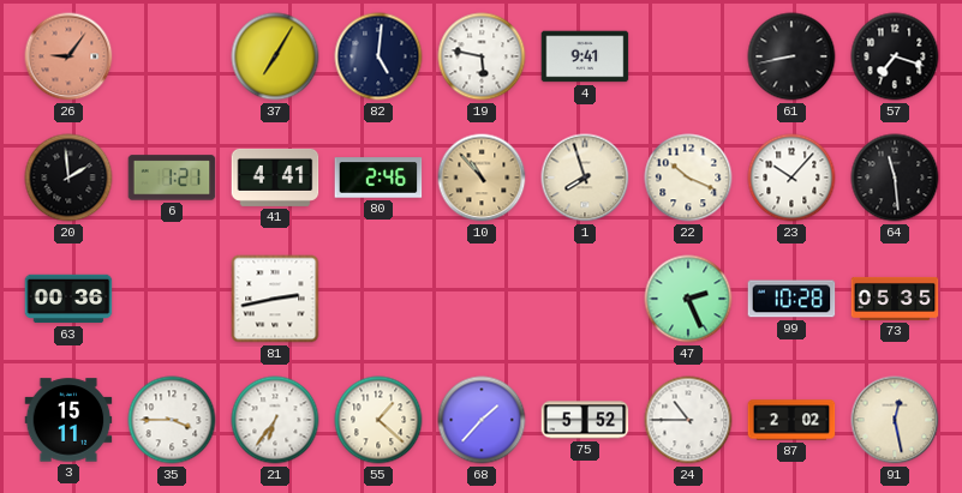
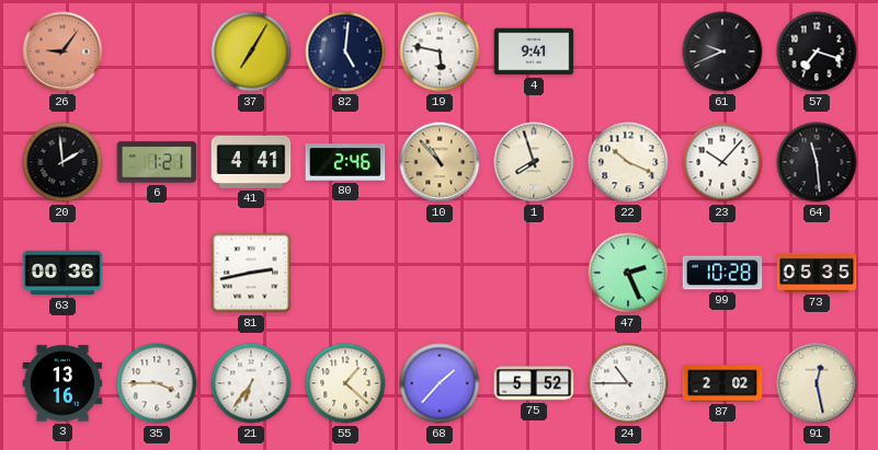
61: 8:43 -> 9:41 (722, 51)
3: 15:11 -> 13:16 (62, 383)
